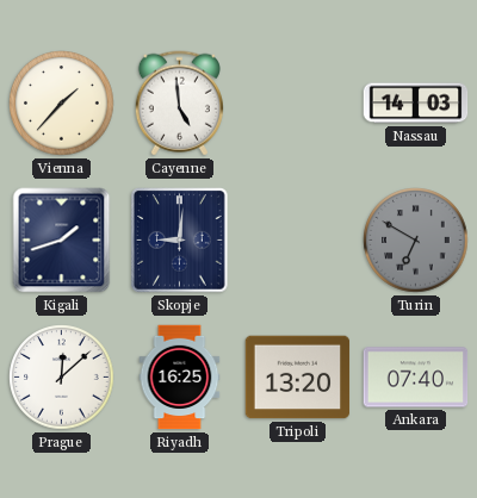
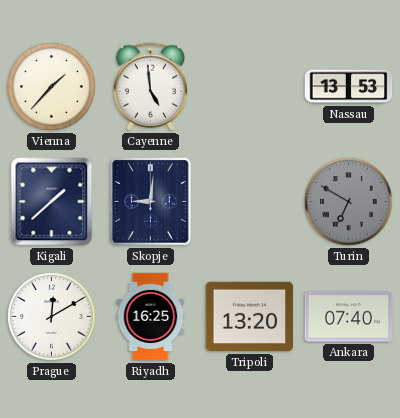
Nassau: 14:03 -> 13:53 (349, 87)
Kigali: 1:42 -> 1:38 (52, 202)
Prague: 12:08 -> 12:10 (52, 317)
